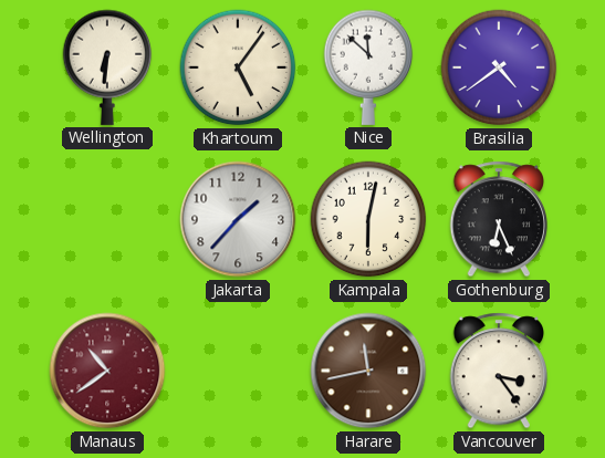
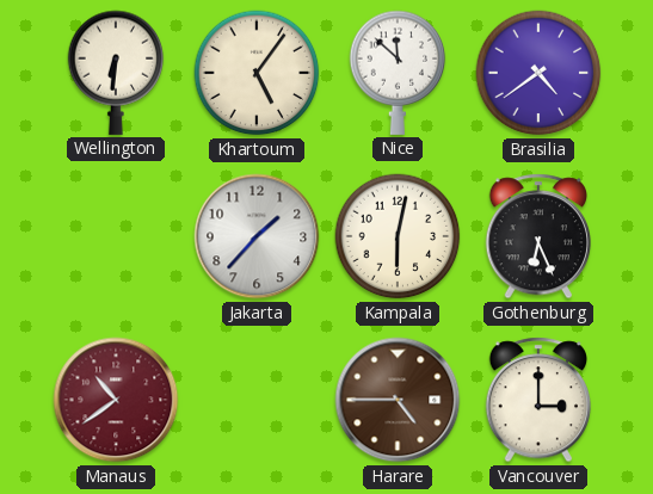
Harare: 11:43 -> 4:45 (398, 400)
Vancouver: 3:24 -> 3:00 (537, 400)
